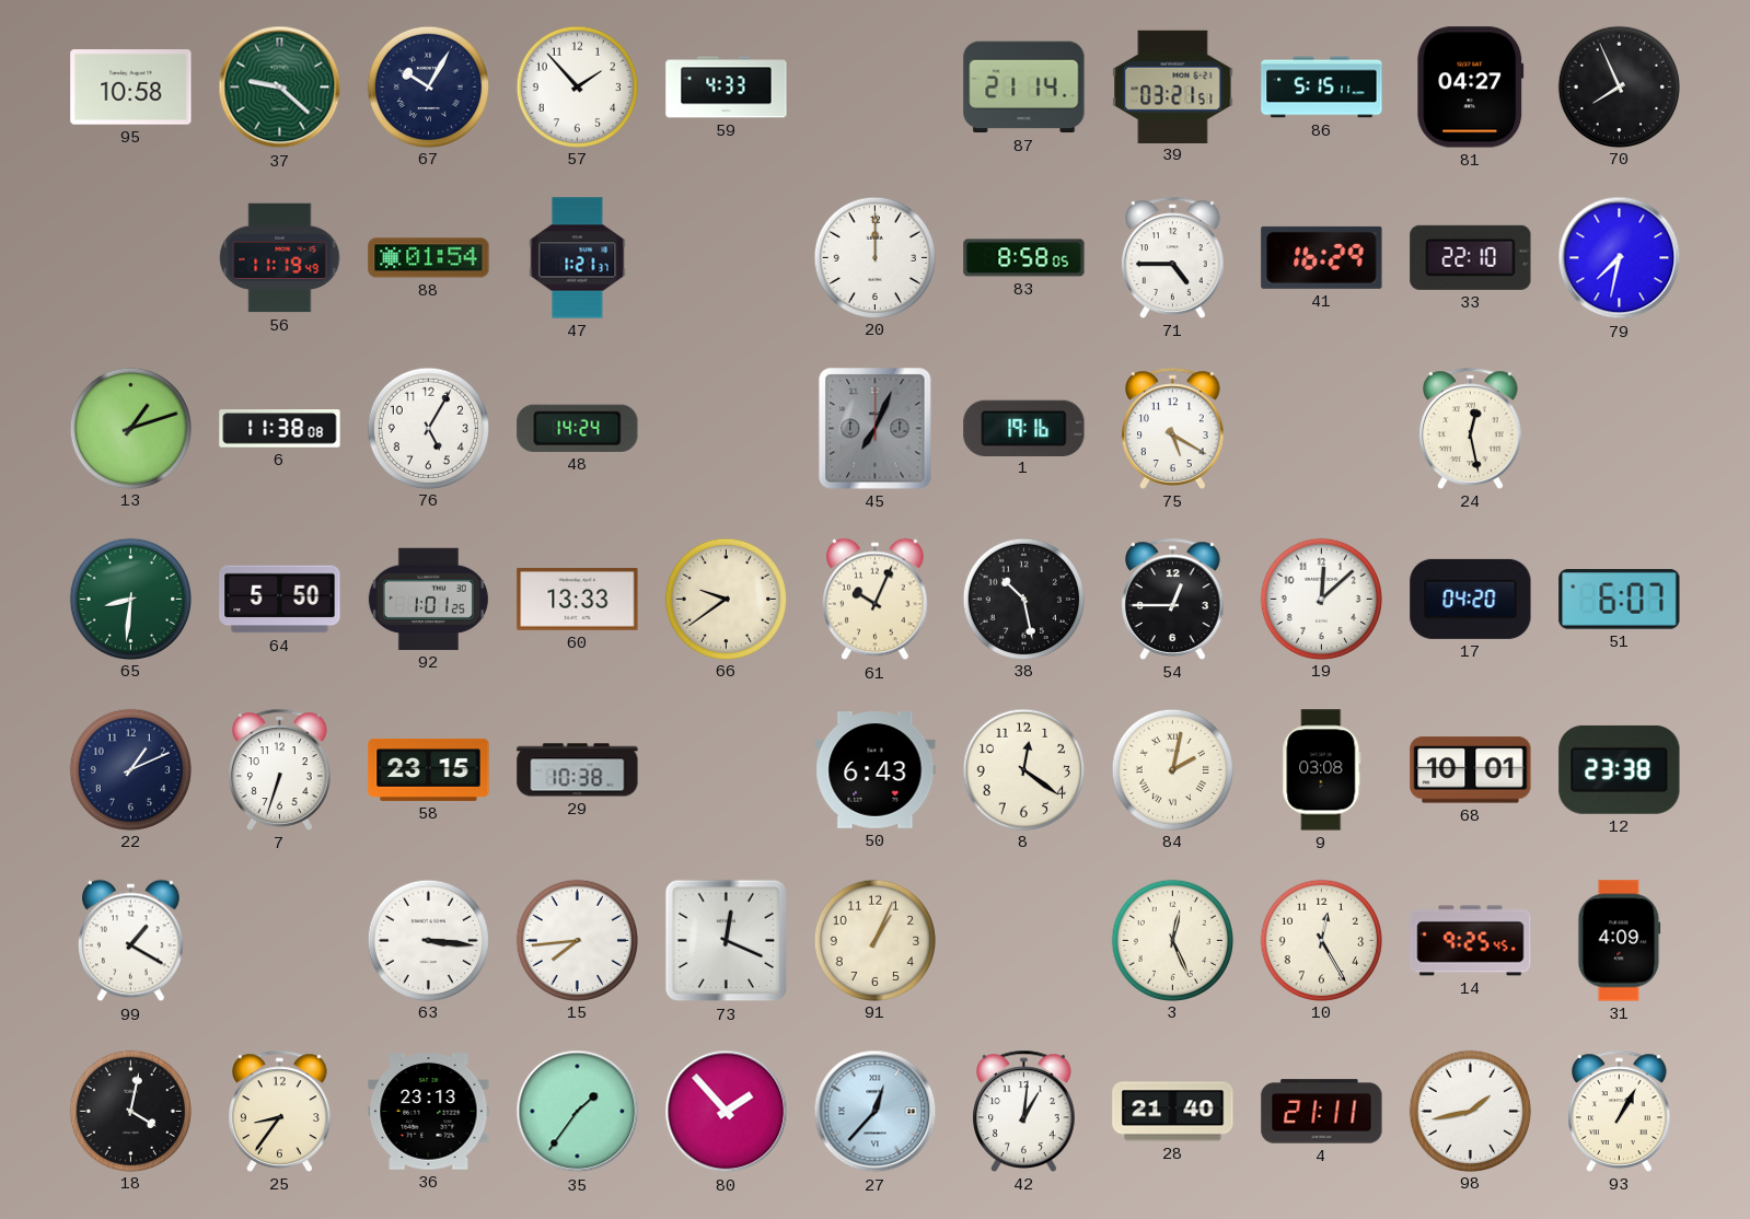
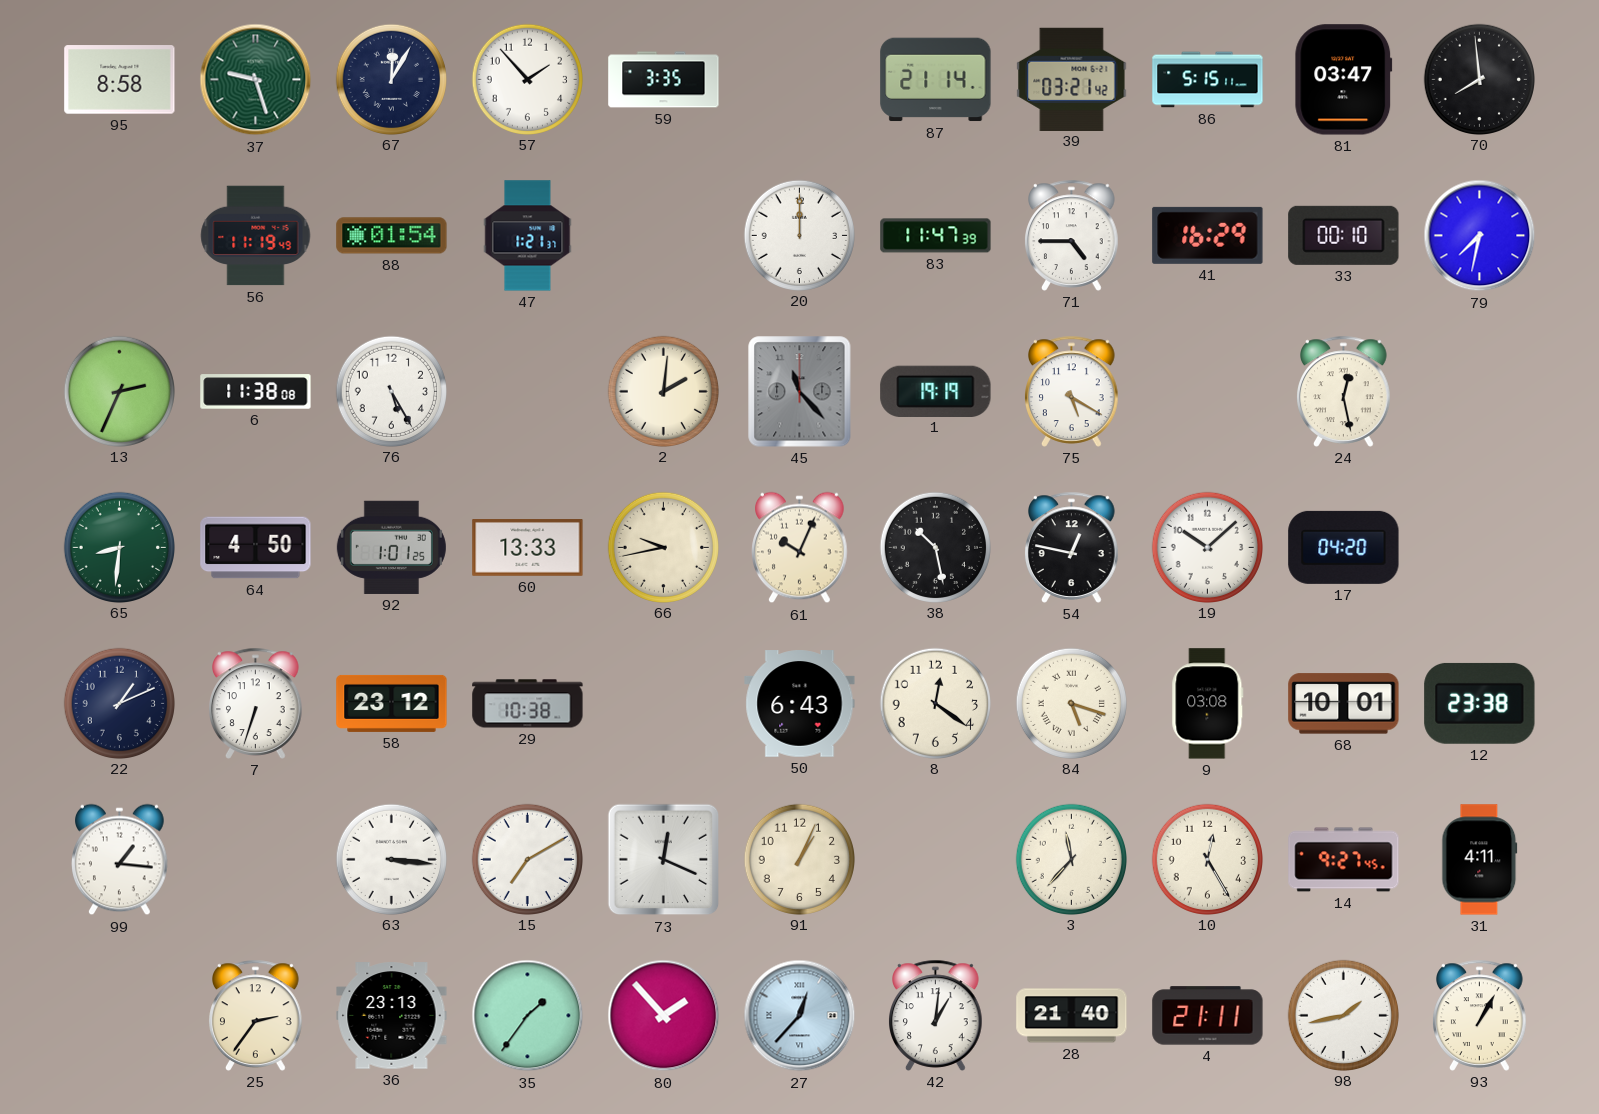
95: 10:58 -> 8:58 (120, 80)
37: 9:22 -> 9:27 (256, 80)
67: 10:05 -> 12:05 (391, 79)
59: 4:33 -> 3:35 (664, 80)
39: 03:21:51 -> 03:21:42 (1072, 79)
81: 04:27 -> 03:47 (1344, 80)
70: 7:56 -> 7:59 (1479, 79)
83: 8:58 -> 11:47 (936, 236)
33: 22:10 -> 00:10 (1344, 235)
13: 1:12 -> 2:34 (119, 391)
76: 5:05 -> 5:25 (391, 391)
48: 14:24 -> none (578, 428)
2: none -> 2:01 (663, 391)
45: 7:04 -> 11:23 (800, 392)
1: 19:16 -> 19:19 (936, 391)
64: 5:50 -> 4:50 (256, 548)
66: 9:39 -> 9:43 (663, 547)
54: 12:45 -> 12:47 (1072, 547)
19: 12:08 -> 10:08 (1207, 547)
51: 6:07 -> none (1620, 600)
58: 23:15 -> 23:12 (392, 703)
84: 2:02 -> 5:18 (1071, 703)
99: 1:20 -> 1:16 (120, 860)
15: 7:44 -> 7:10 (527, 859)
3: 12:26 -> 11:37 (1071, 859)
14: 9:25 -> 9:27 (1344, 860)
31: 4:09 -> 4:11 (1480, 860)
18: 4:02 -> none (130, 1111)
25: 8:36 -> 2:36 (256, 1015)
